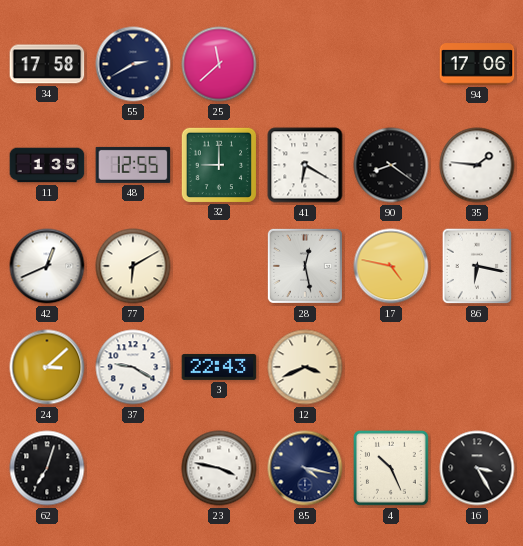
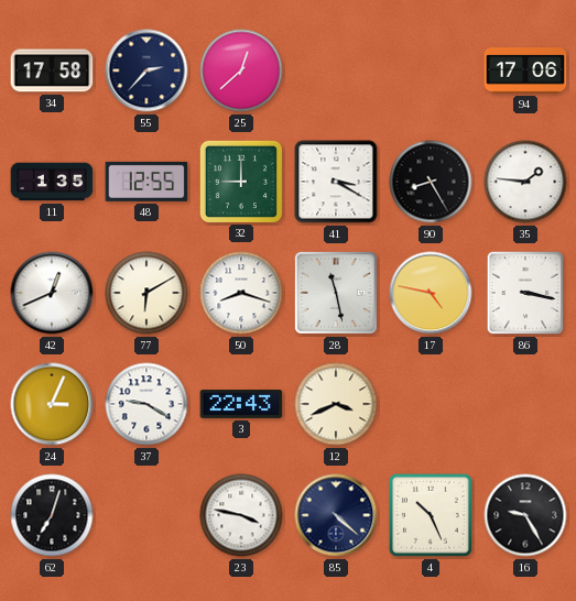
55: 2:40 -> 2:37 (146, 70)
25: 11:38 -> 12:38 (241, 70)
41: 6:20 -> 3:20 (336, 182)
90: 8:21 -> 8:25 (431, 182)
50: none -> 8:18 (241, 293)
28: 12:28 -> 11:28 (336, 293)
86: 6:17 -> 3:17 (525, 293)
24: 3:08 -> 3:04 (52, 404)
85: 4:17 -> 4:22 (336, 515)
16: 3:25 -> 9:25 (525, 515)
